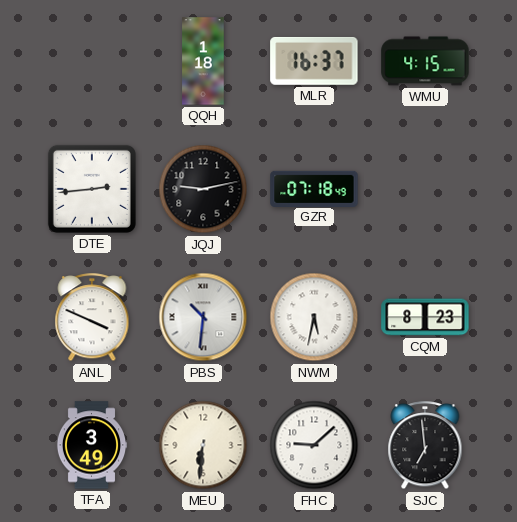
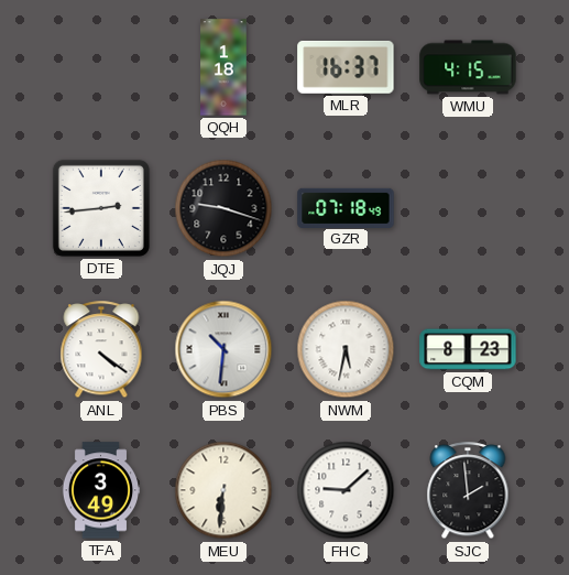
JQJ: 9:13 -> 9:18 (223, 208)
ANL: 3:49 -> 4:21 (101, 350)
SJC: 6:59 -> 1:59 (468, 491)
